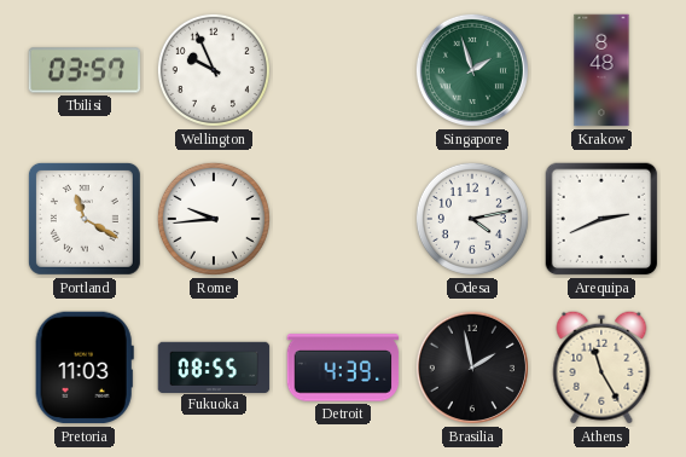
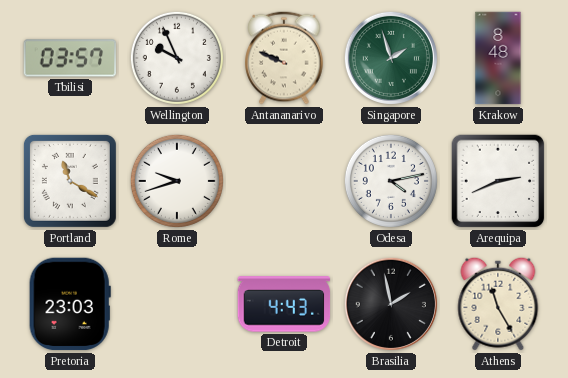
Antananarivo: none -> 9:49 (284, 58)
Rome: 9:44 -> 9:42 (177, 181)
Pretoria: 11:03 -> 23:03 (70, 304)
Fukuoka: 08:55 -> none (214, 366)
Detroit: 4:39 -> 4:43 (284, 304)
